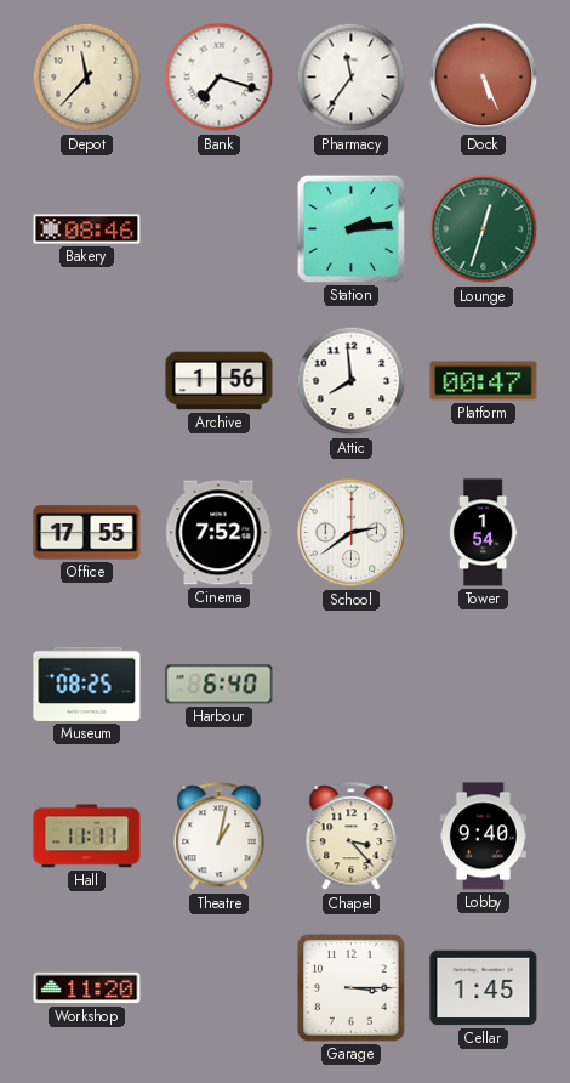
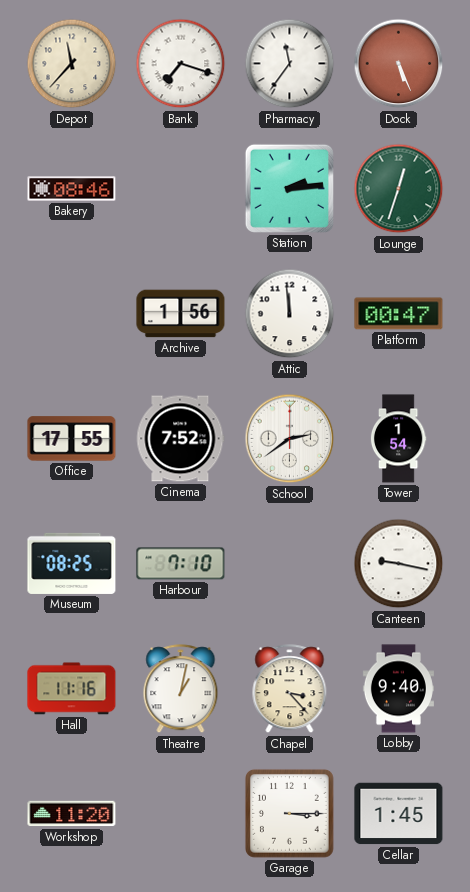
Attic: 7:59 -> 11:59 (290, 314)
Harbour: 6:40 -> 7:10 (181, 564)
Canteen: none -> 9:17 (399, 564)
Hall: 11:11 -> 11:16 (72, 689)
